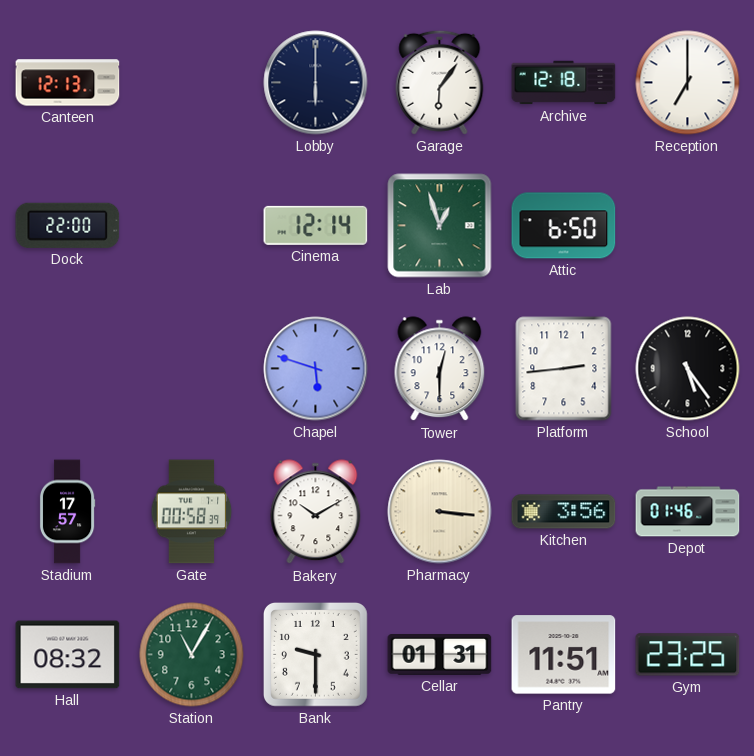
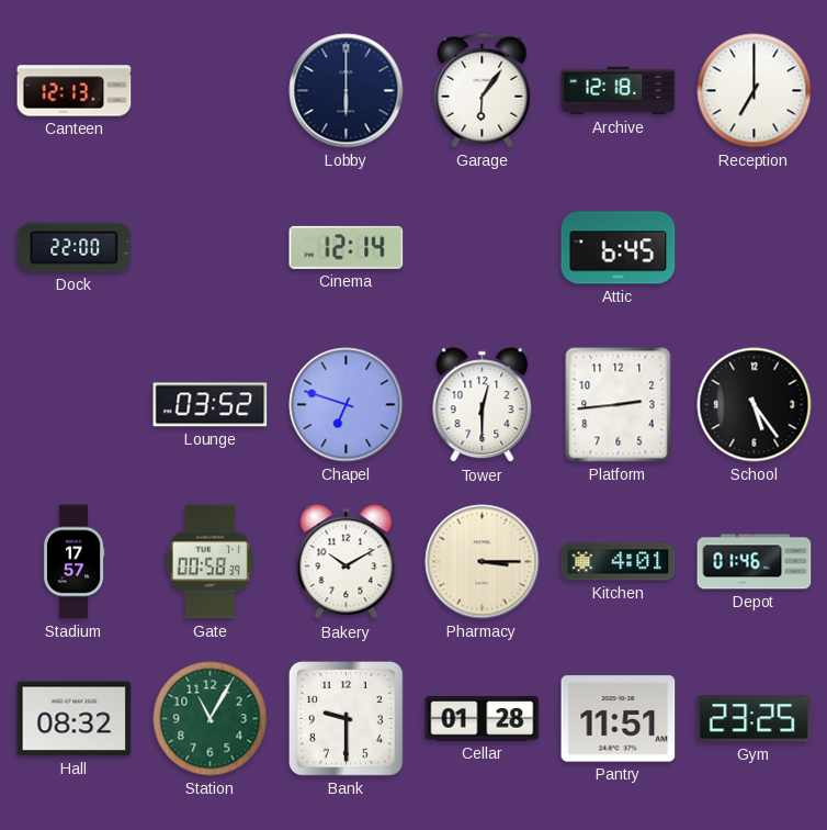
Lab: 12:57 -> none (440, 226)
Attic: 6:50 -> 6:45 (619, 248)
Lounge: none -> 03:52 (211, 405)
Chapel: 5:48 -> 6:48 (347, 405)
Pharmacy: 3:16 -> 3:15 (483, 562)
Kitchen: 3:56 -> 4:01 (619, 562)
Cellar: 01:31 -> 01:28 (483, 719)
